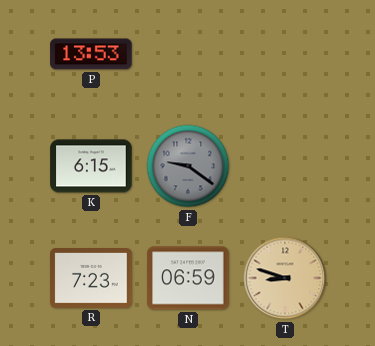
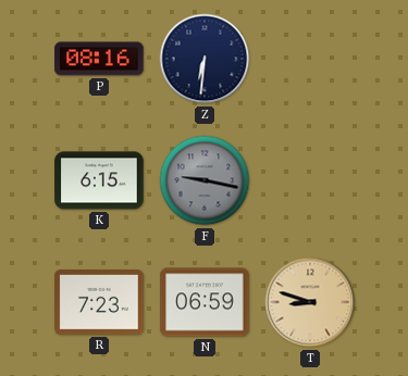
P: 13:53 -> 08:16 (99, 59)
Z: none -> 6:31 (205, 59)
F: 9:21 -> 9:17 (205, 180)
